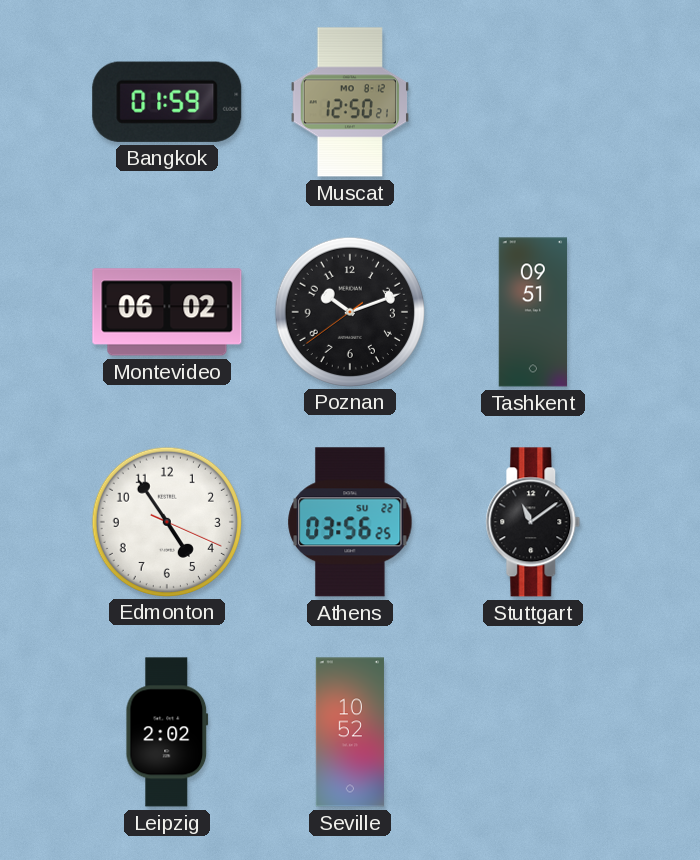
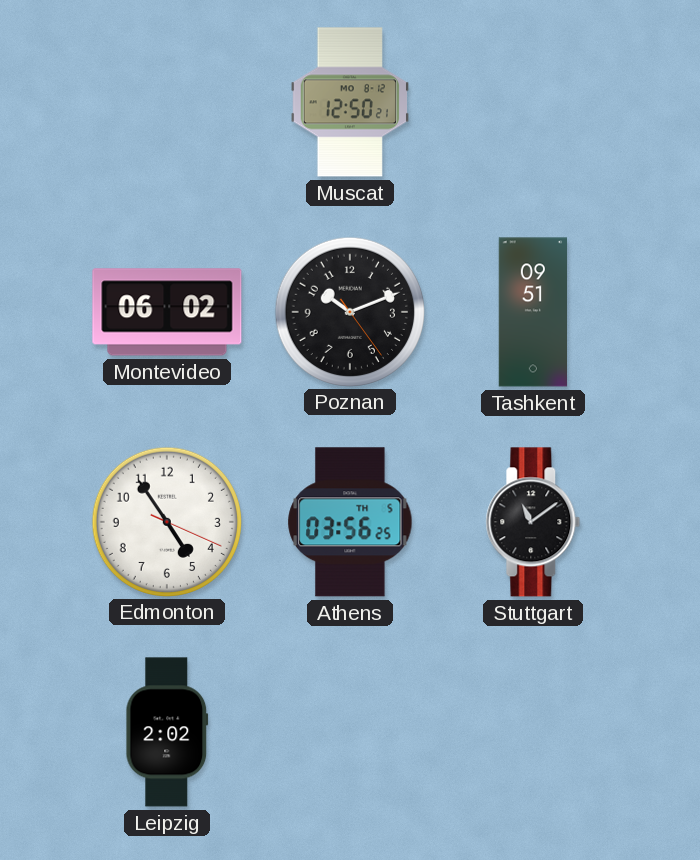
Bangkok: 01:59 -> none (167, 102)
Poznan: 10:11:39 -> 10:11:24 (349, 311)
Athens date: SU 22 -> TH 5 (350, 522)
Seville: 10:52 -> none (350, 732)
